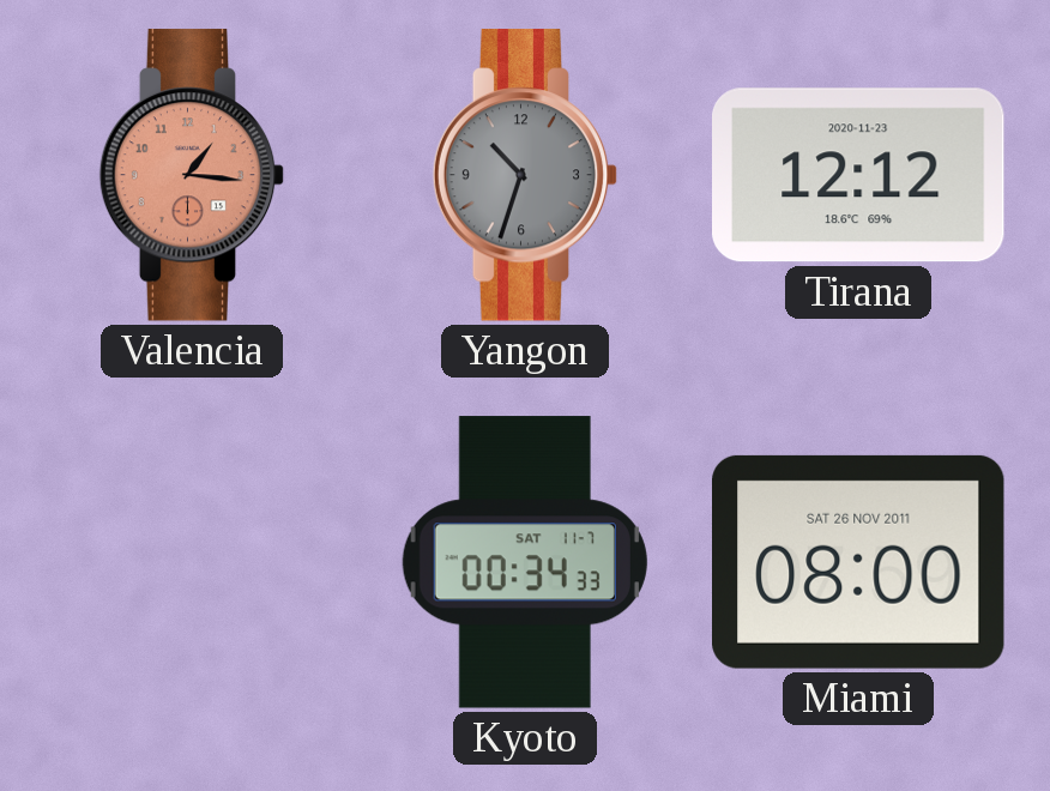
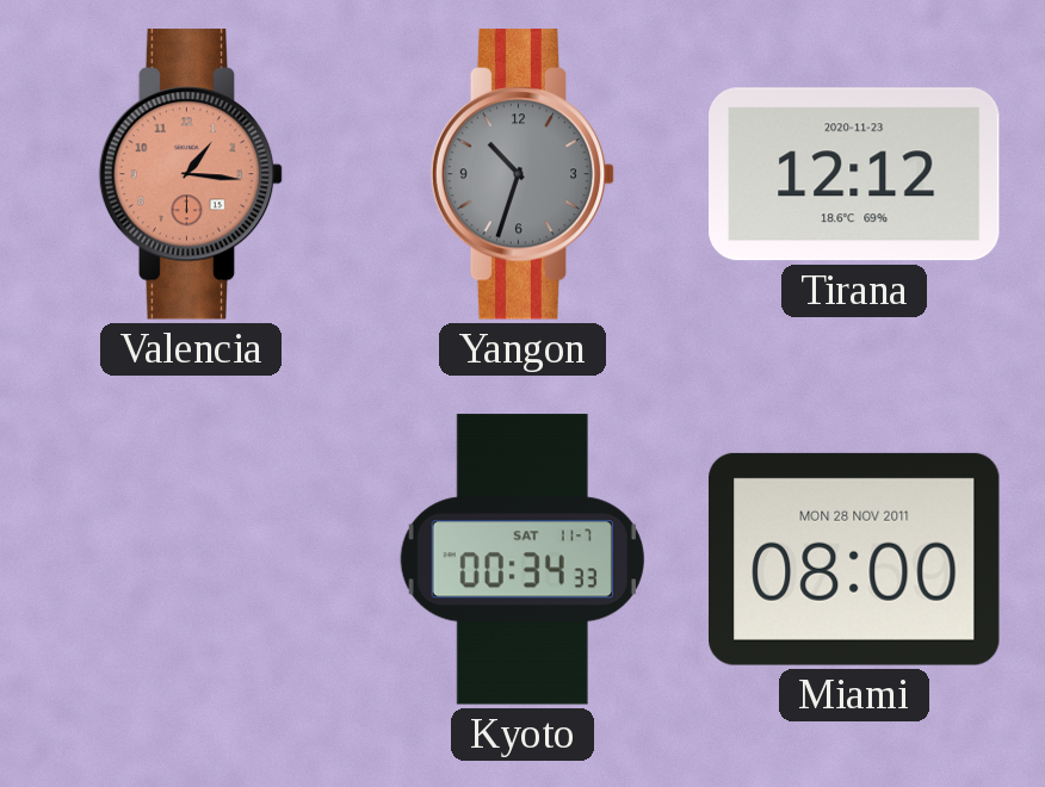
Miami date: SAT 26 NOV 2011 -> MON 28 NOV 2011 (855, 559)
